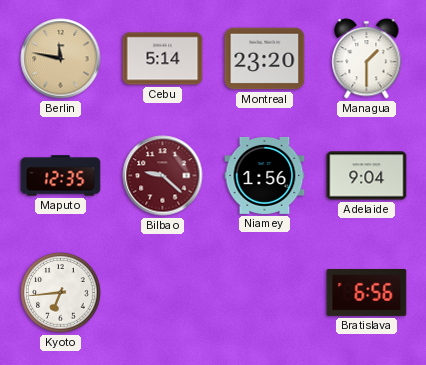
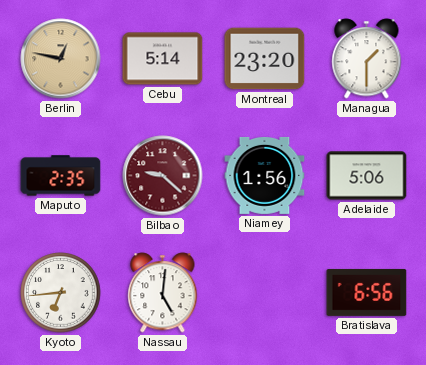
Berlin: 11:47 -> 12:47 (61, 59)
Maputo: 12:35 -> 2:35 (61, 176)
Adelaide: 9:04 -> 5:06 (367, 176)
Nassau: none -> 5:01 (163, 293)
